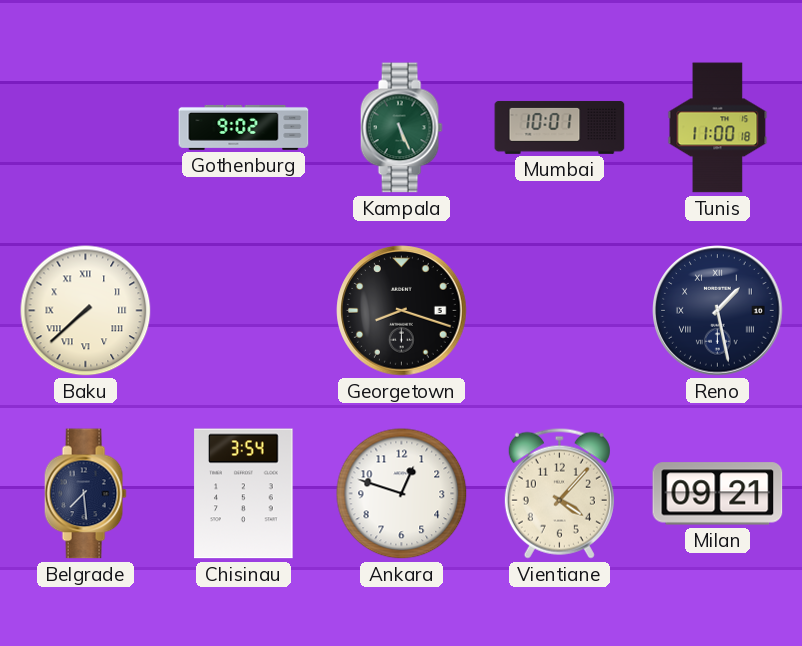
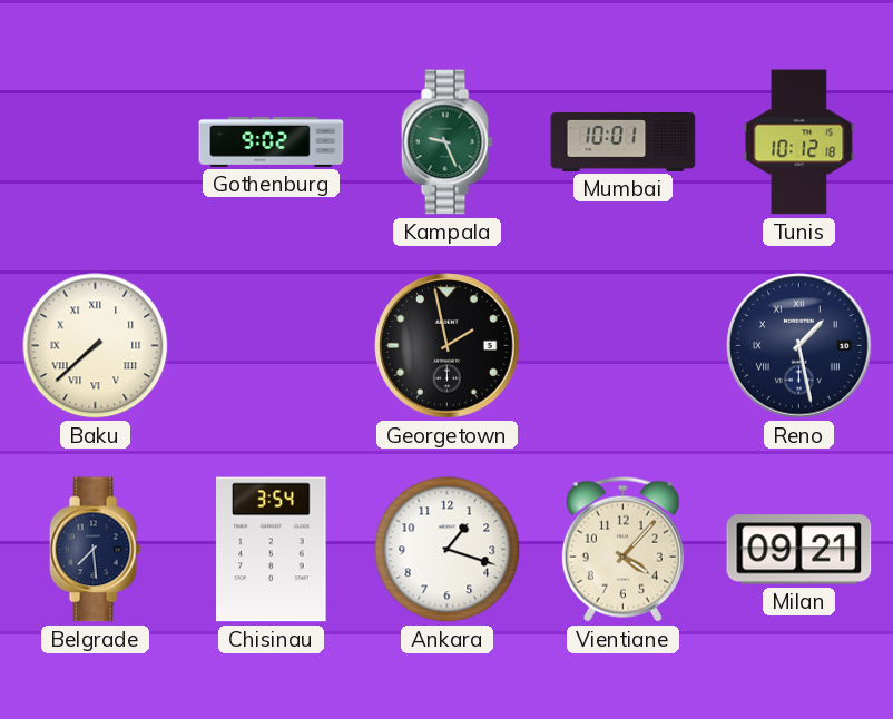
Kampala: 5:26 -> 9:26 (446, 142)
Tunis: 11:00 -> 10:12 (799, 142)
Georgetown: 8:18 -> 1:58 (448, 346)
Ankara: 12:48 -> 1:18 (448, 550)
